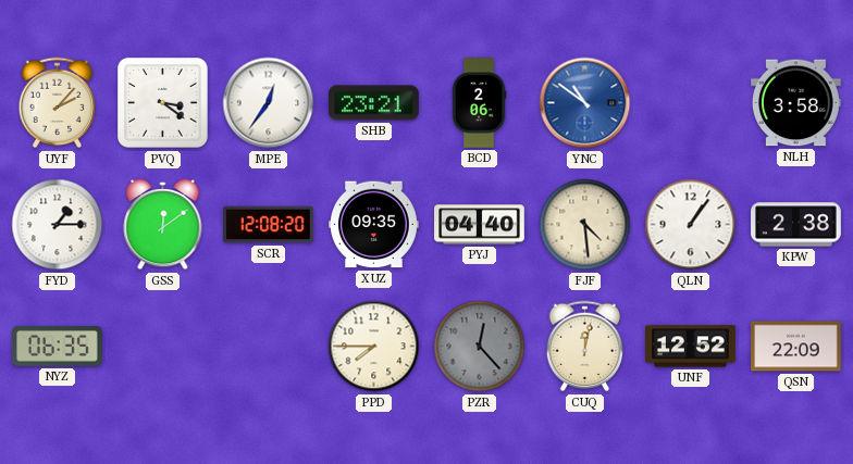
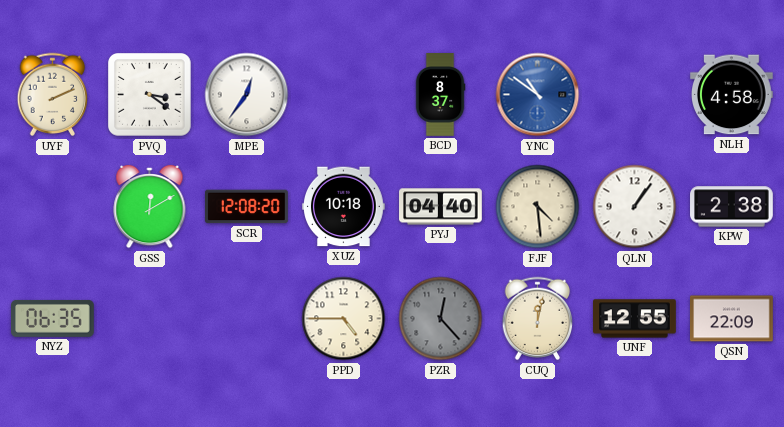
UYF: 2:07 -> 2:11 (53, 95)
SHB: 23:21 -> none (374, 103)
BCD: 2:06 -> 8:37 (440, 95)
NLH: 3:58 -> 4:58 (732, 95)
FYD: 1:15 -> none (58, 225)
GSS: 12:09 -> 12:10 (150, 207)
XUZ: 09:35 -> 10:18 (344, 207)
PPD: 7:45 -> 4:45 (344, 319)
UNF: 12:52 -> 12:55 (635, 319)
